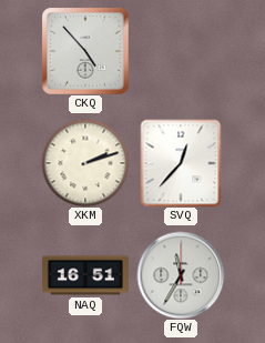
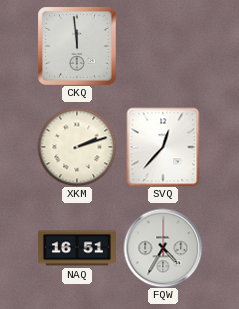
CKQ: 4:53 -> 11:59 (77, 46)
FQW: 11:35 -> 4:35 (163, 248)
